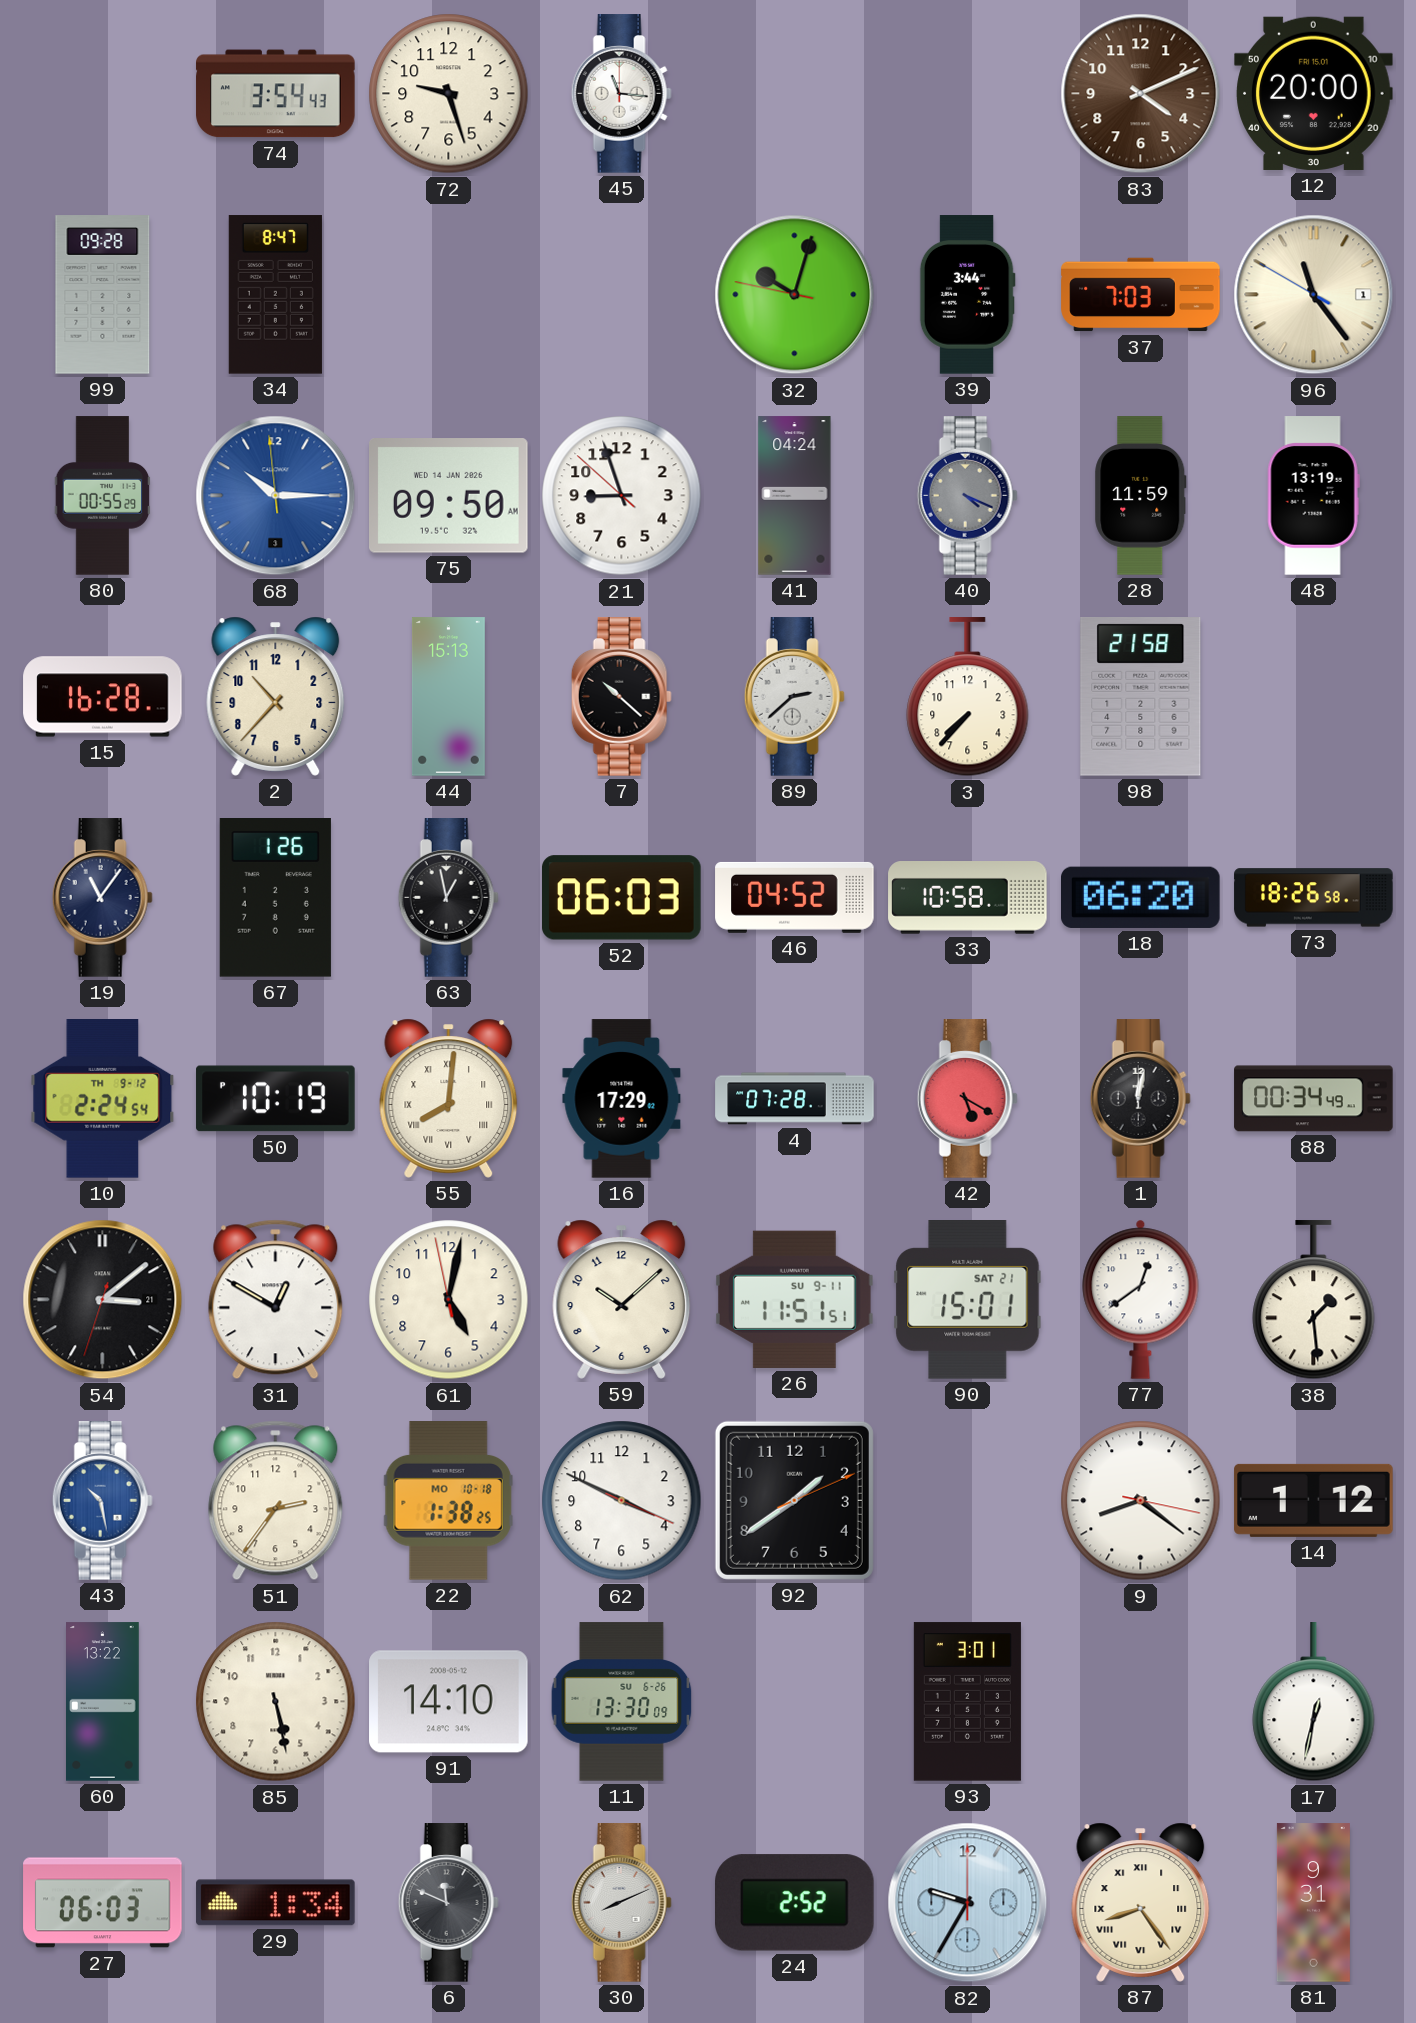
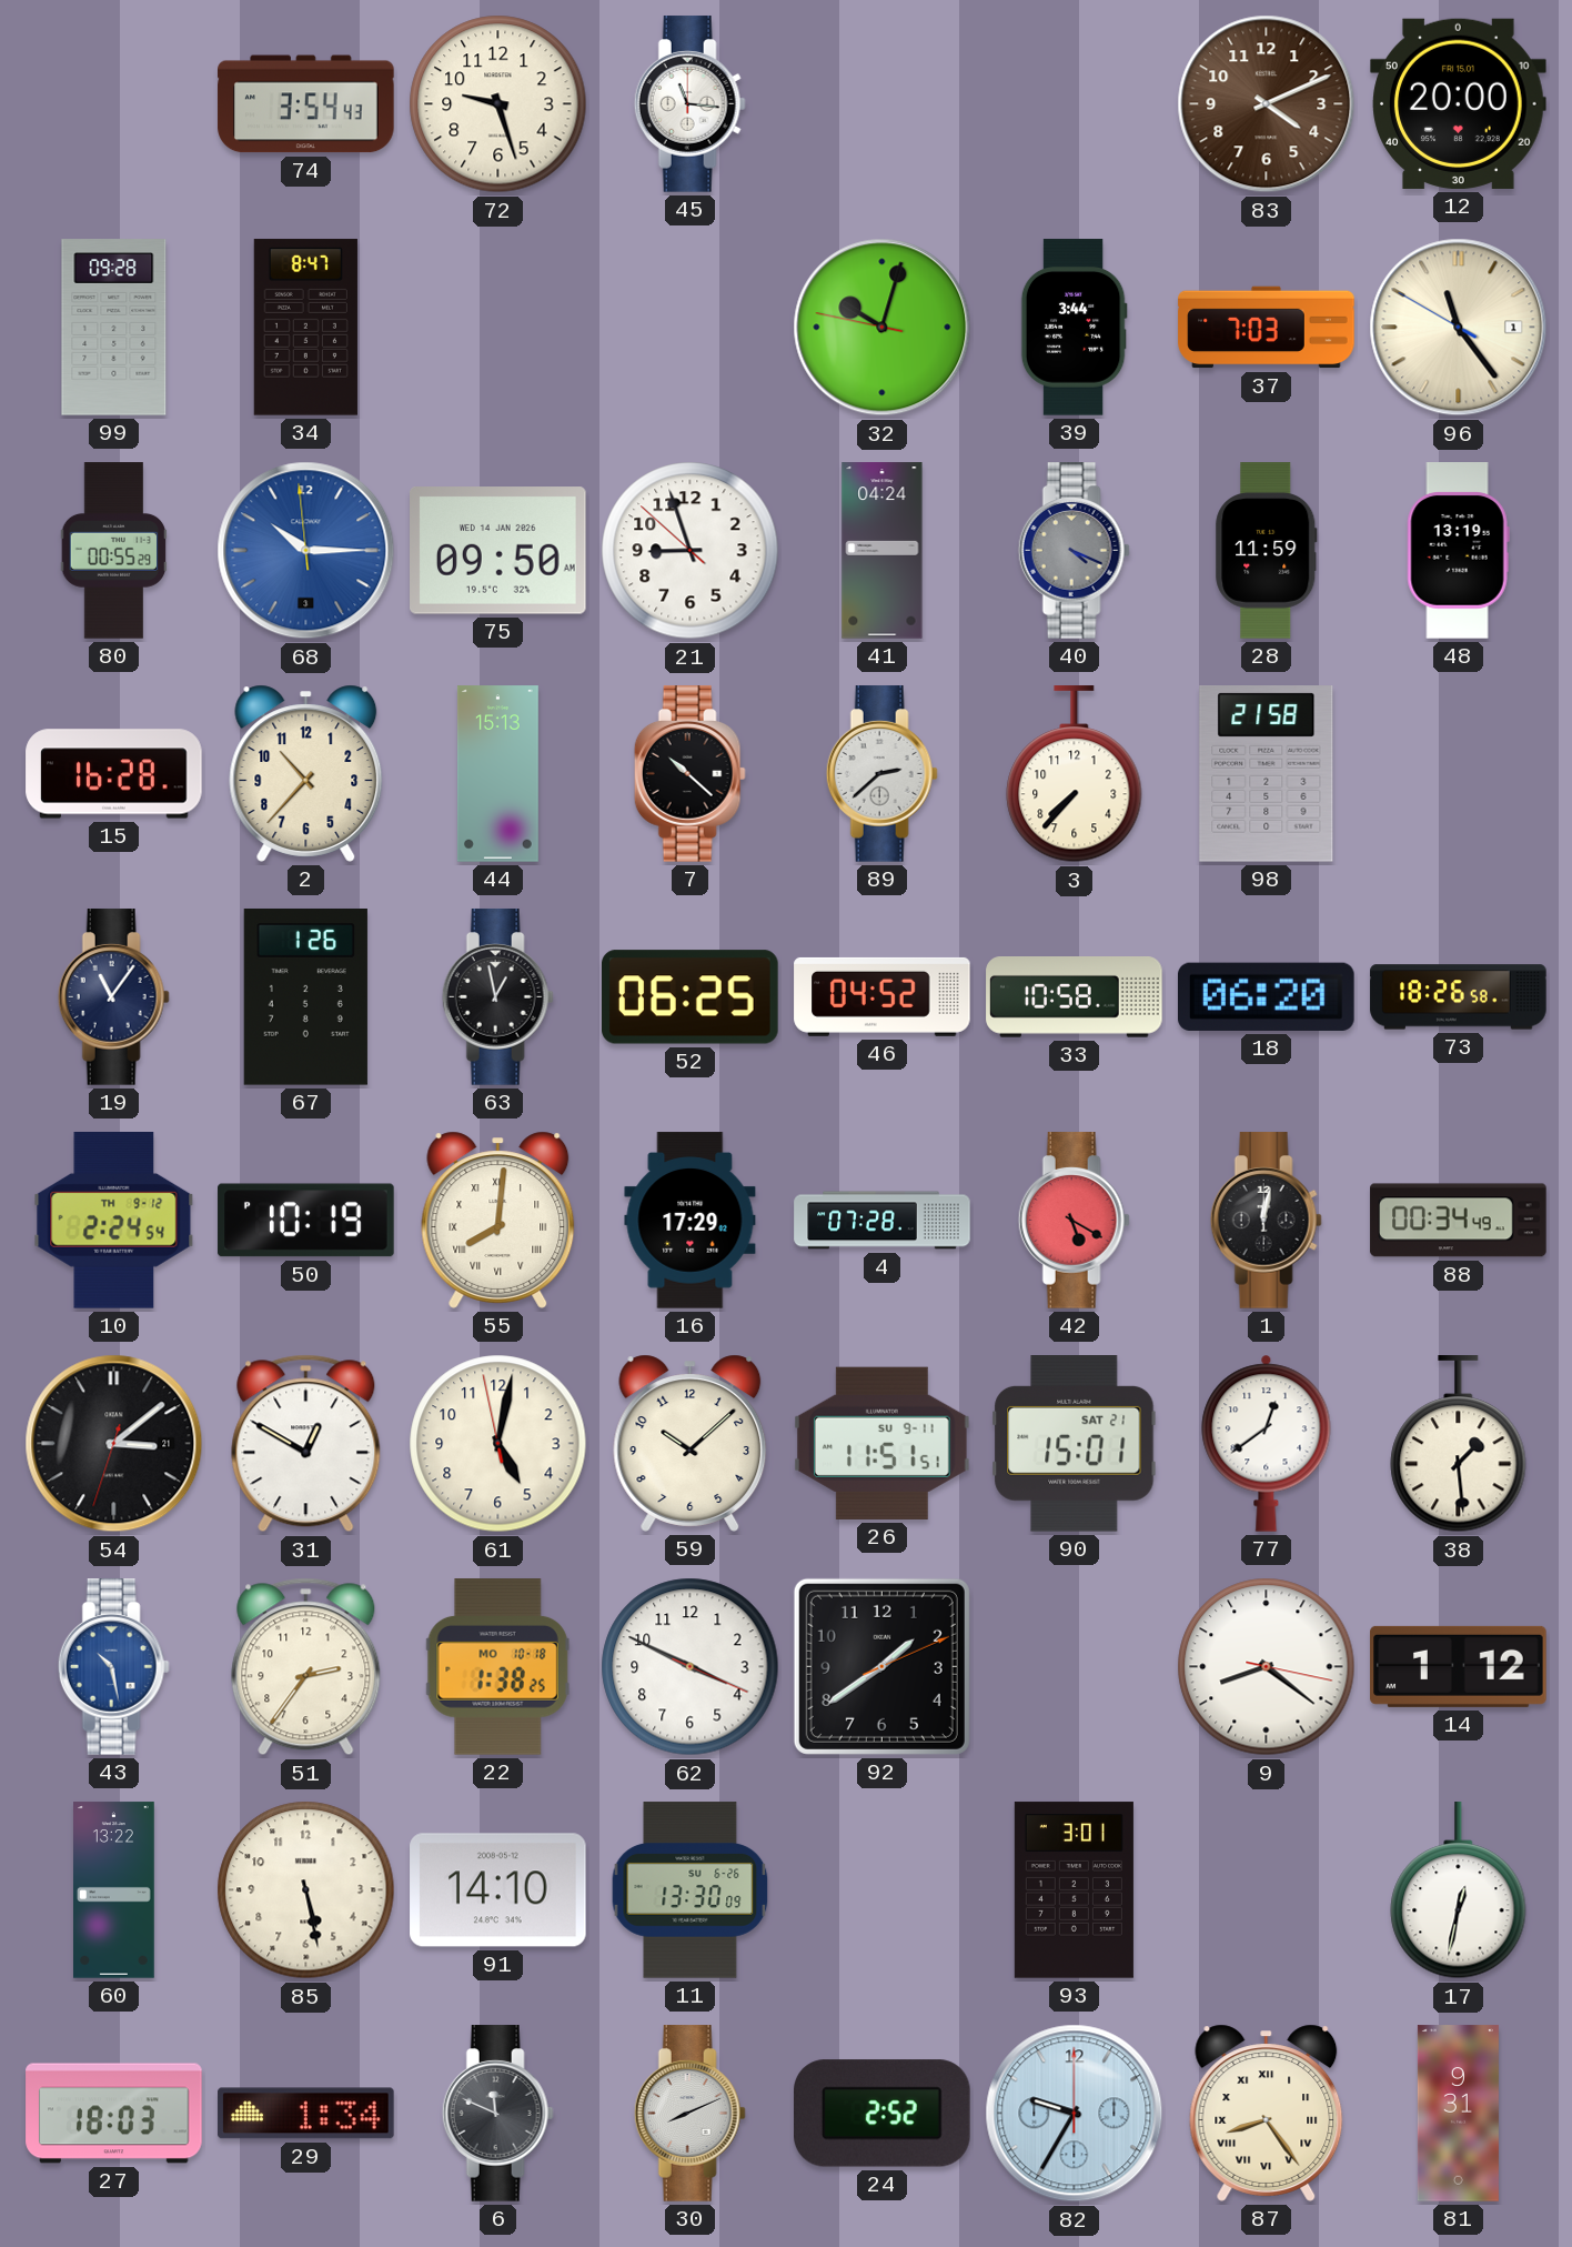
52: 06:03 -> 06:25 (691, 997)
27: 06:03 -> 18:03 (114, 2114)
